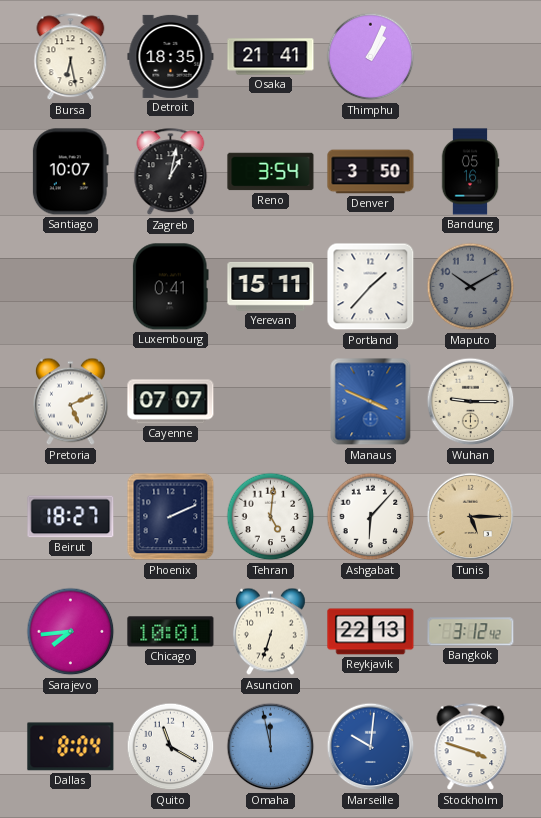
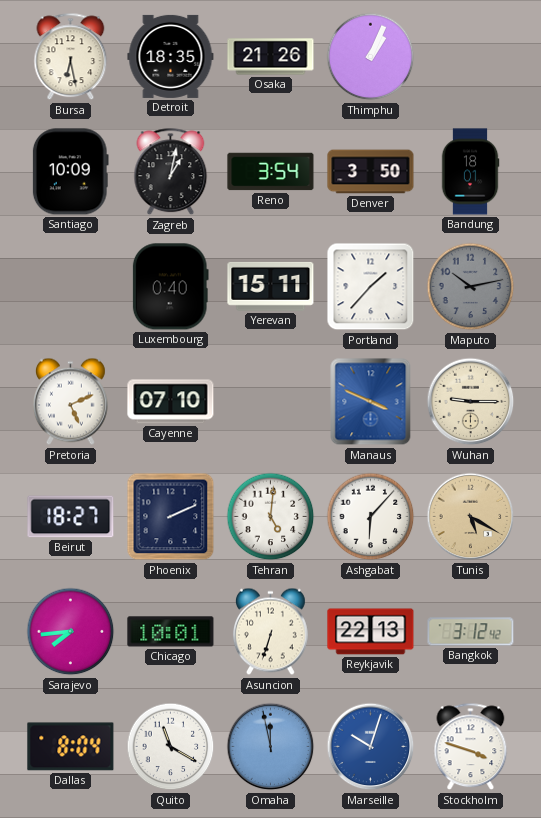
Osaka: 21:41 -> 21:26 (271, 57)
Santiago: 10:07 -> 10:09 (70, 172)
Bandung: 05:16 -> 18:01 (470, 172)
Luxembourg: 0:41 -> 0:40 (170, 287)
Maputo: 10:10 -> 10:13 (471, 287)
Cayenne: 07:07 -> 07:10 (171, 402)
Tunis: 5:15 -> 5:20 (471, 517)
Marseille: 10:01 -> 10:03 (371, 747)
